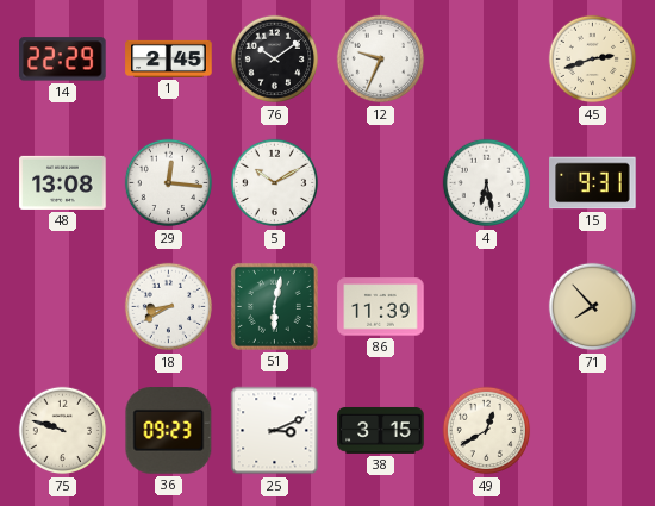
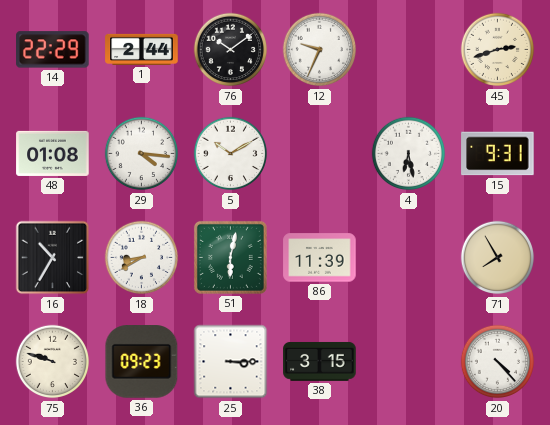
1: 2:45 -> 2:44 (142, 49)
48: 13:08 -> 01:08 (53, 153)
29: 12:16 -> 4:16 (142, 154)
16: none -> 10:35 (53, 258)
71: 7:53 -> 7:55 (498, 258)
25: 3:11 -> 3:15 (231, 362)
49: 12:40 -> none (487, 431)
20: none -> 4:23 (498, 362)
